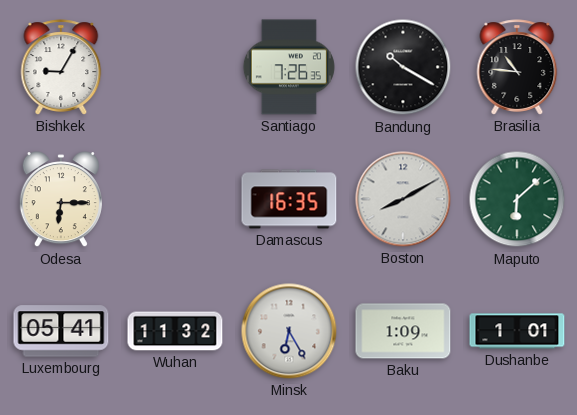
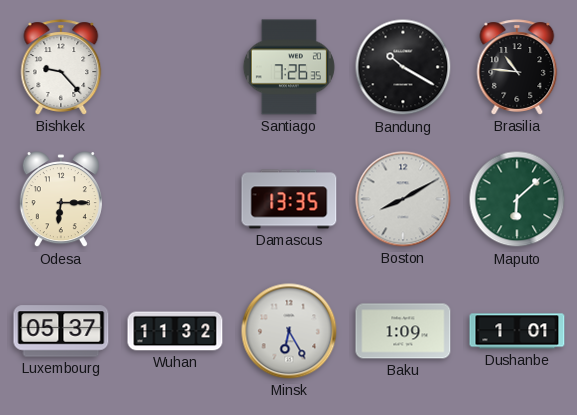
Bishkek: 9:05 -> 9:23 (61, 67)
Damascus: 16:35 -> 13:35 (289, 199)
Luxembourg: 05:41 -> 05:37 (61, 331)
